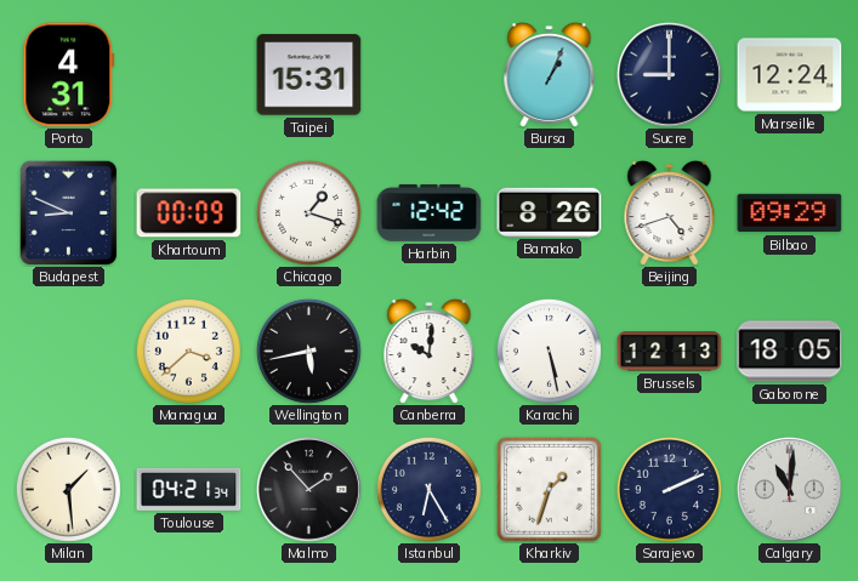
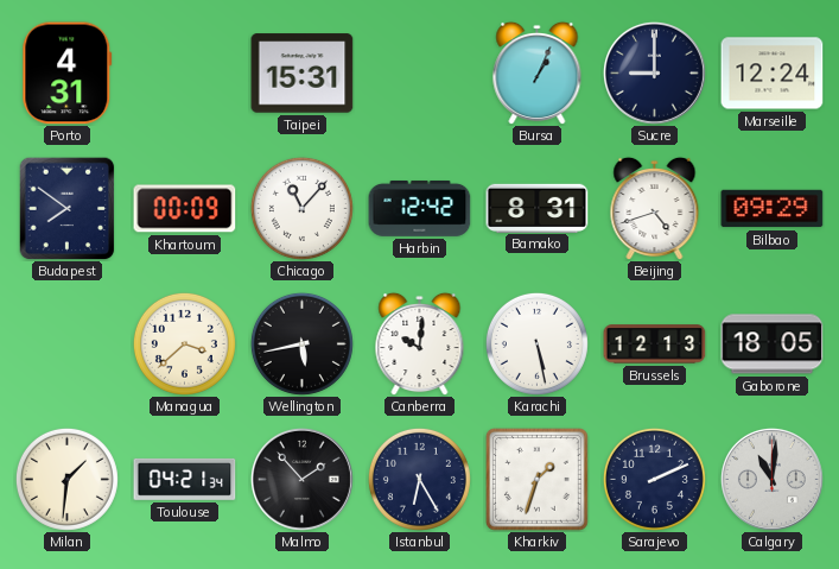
Budapest: 8:49 -> 7:51 (68, 208)
Chicago: 1:18 -> 11:07 (301, 208)
Bamako: 8:26 -> 8:31 (538, 208)
Milan: 1:29 -> 1:31 (66, 479)
